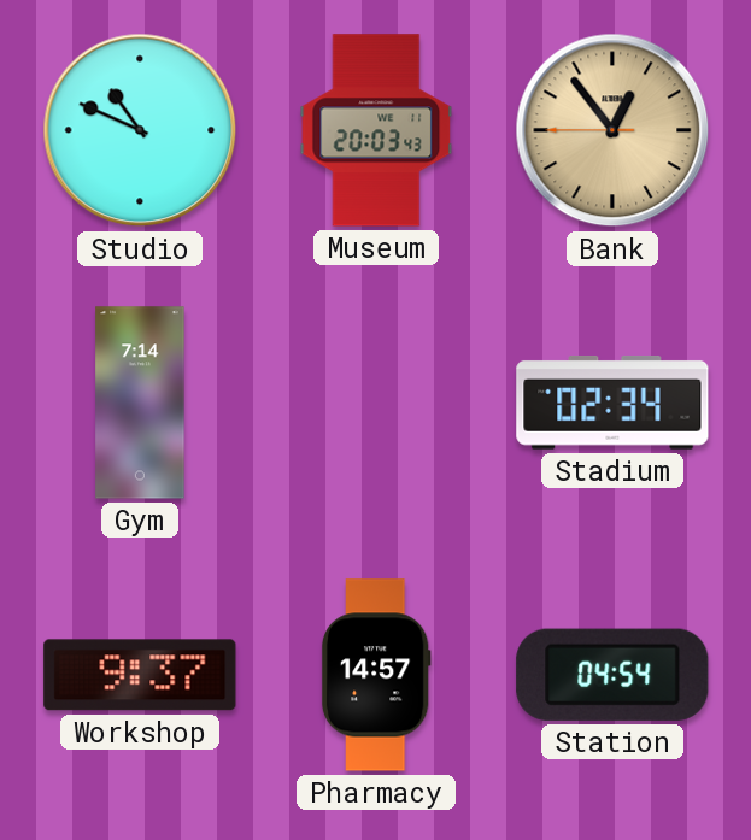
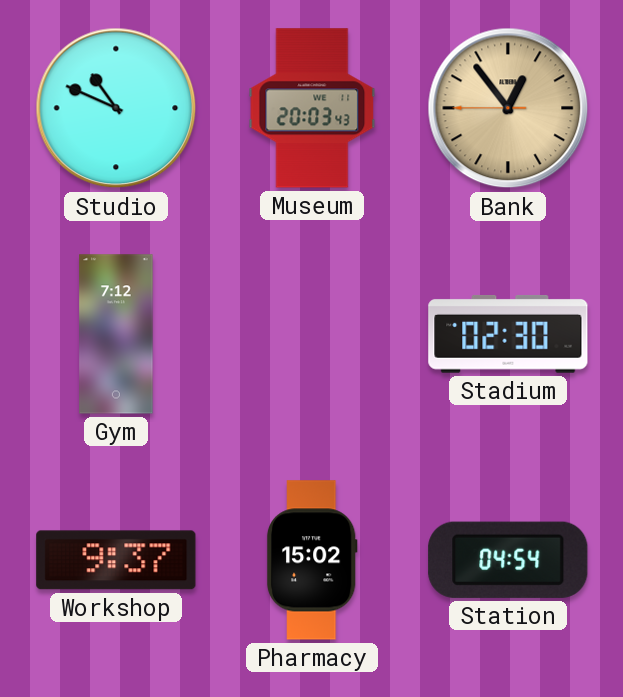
Gym: 7:14 -> 7:12 (116, 334)
Stadium: 02:34 -> 02:30 (508, 334)
Pharmacy: 14:57 -> 15:02 (312, 560)
